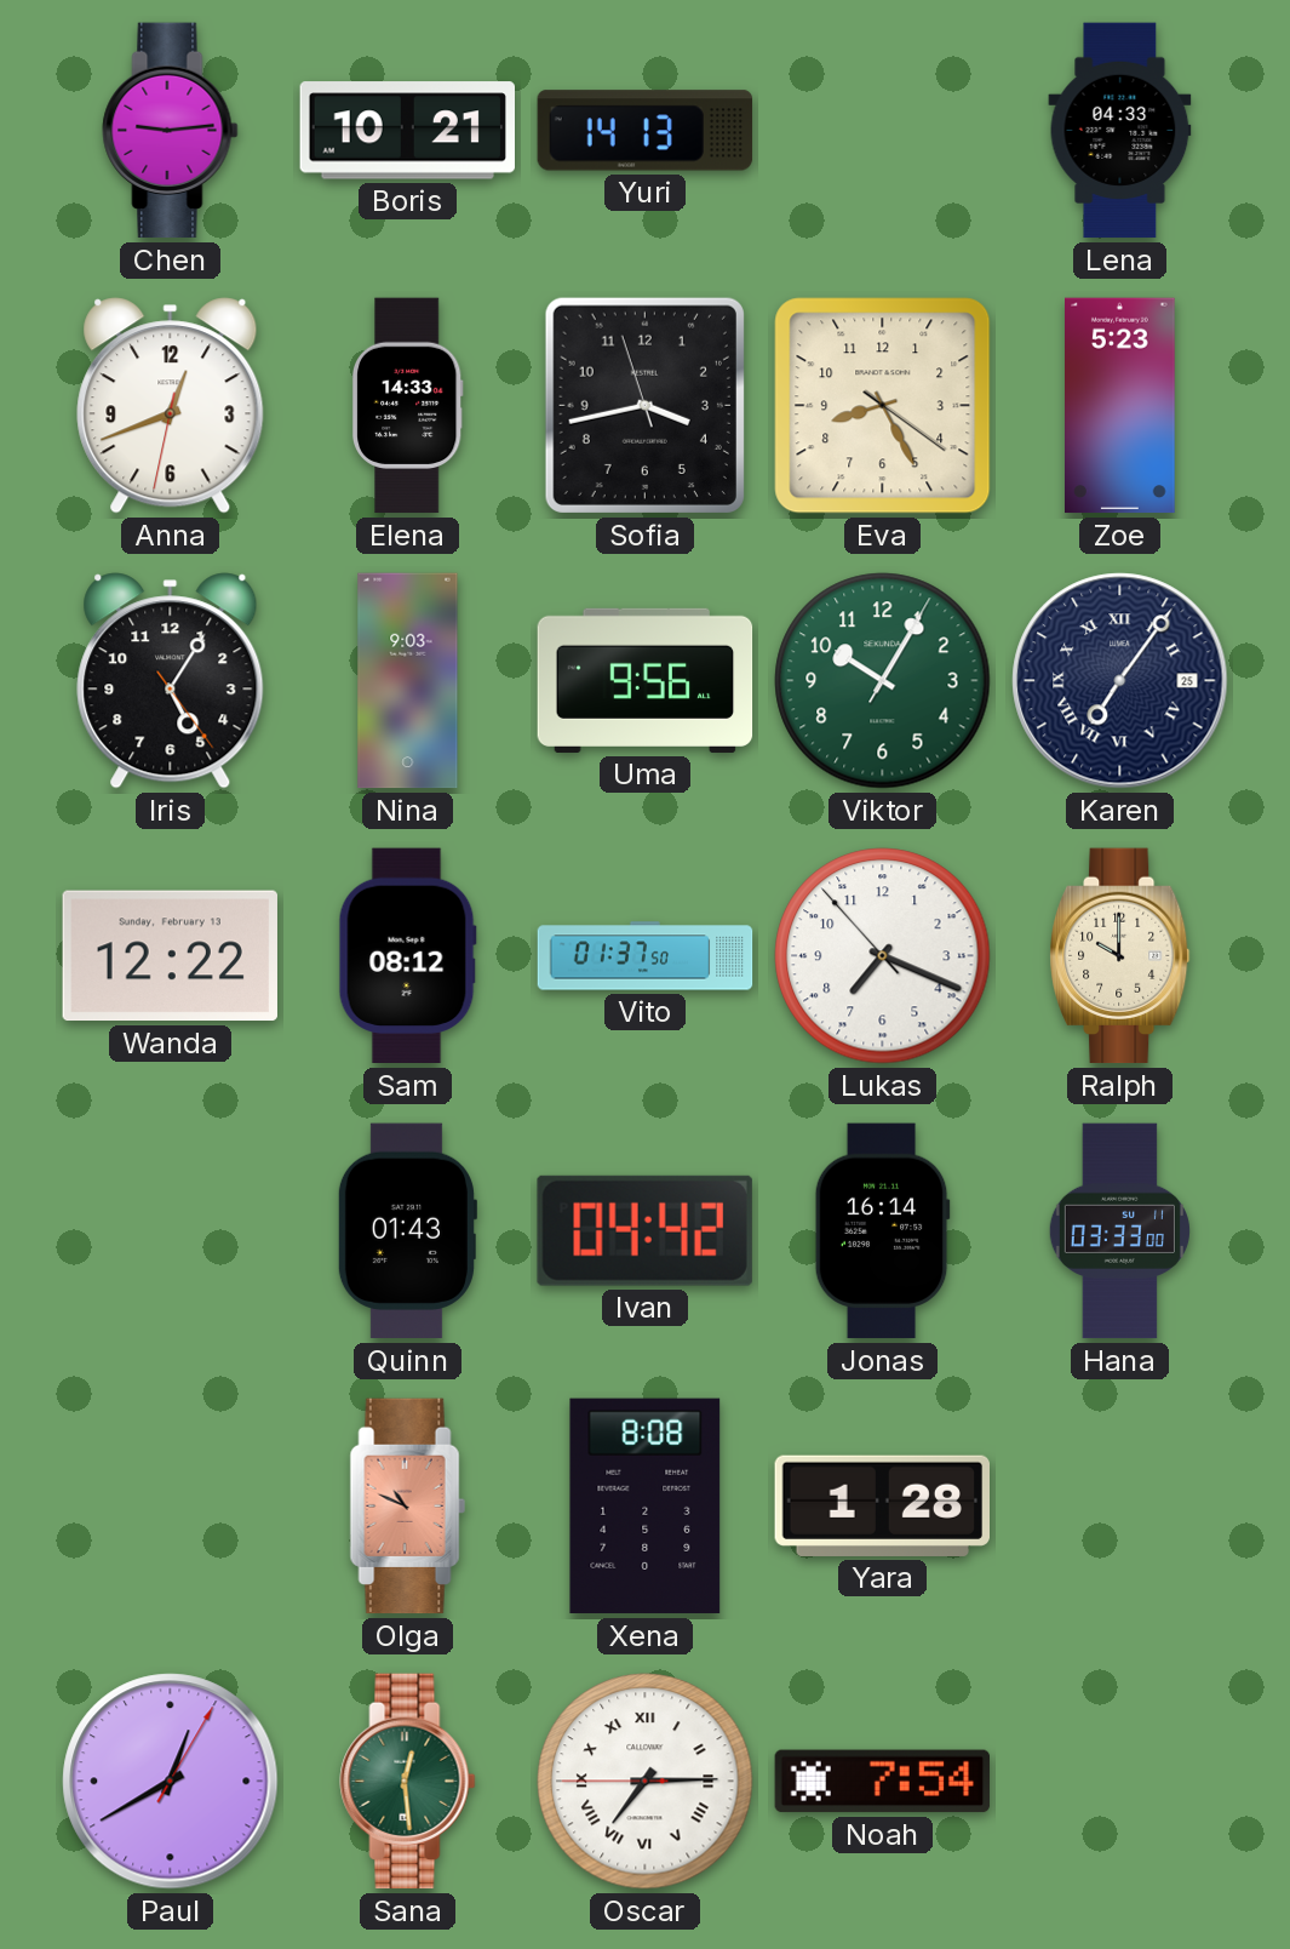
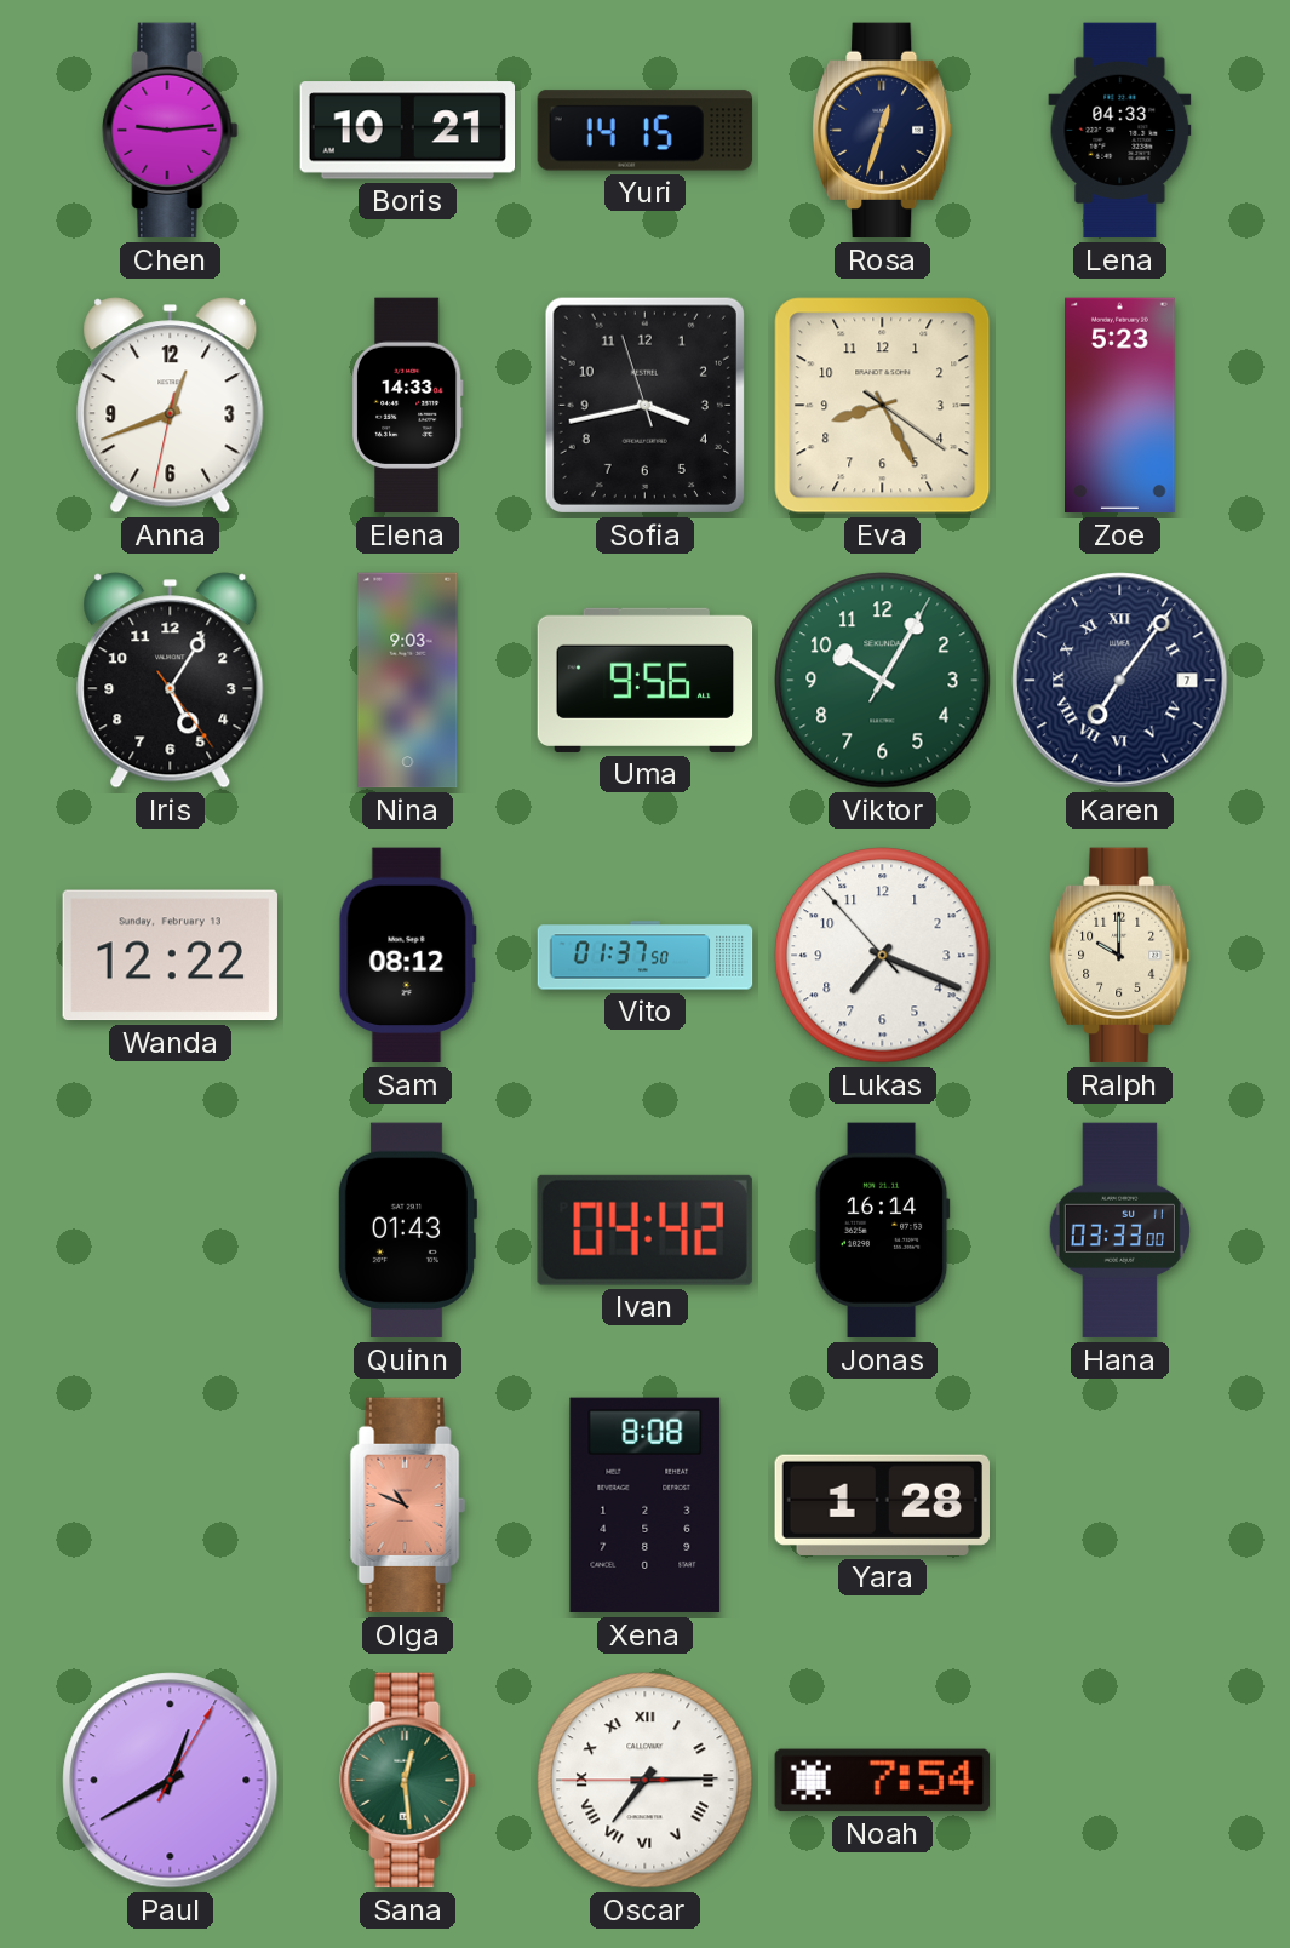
Yuri: 14:13 -> 14:15 (646, 131)
Rosa: none -> 12:33 (883, 131)
Karen date: 25 -> 7 (1120, 681)
